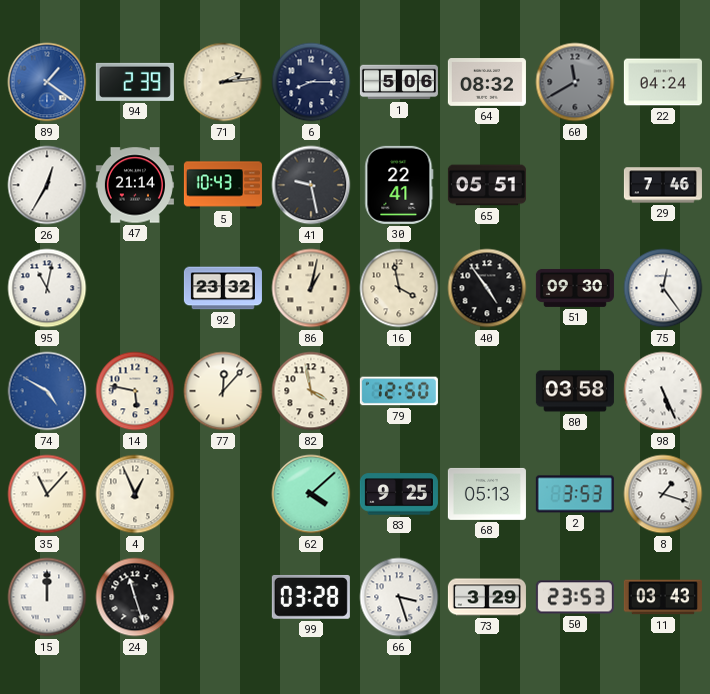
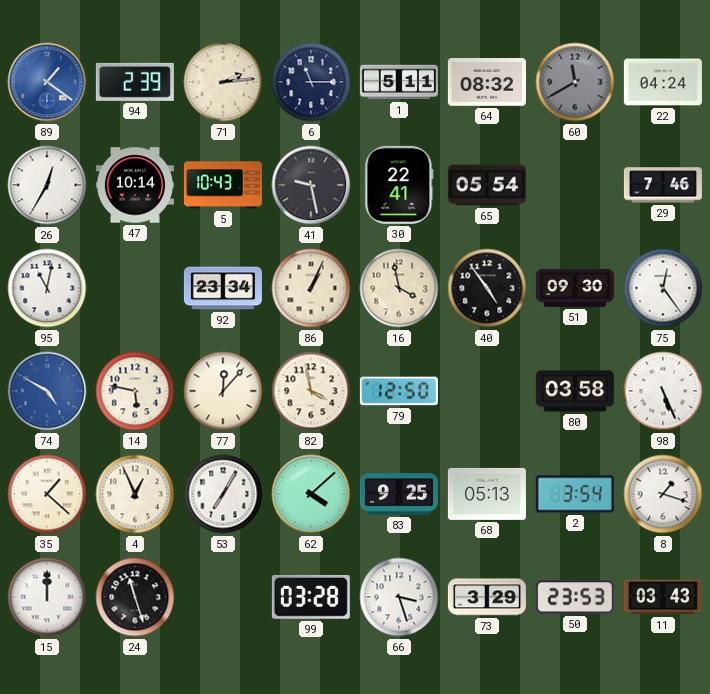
6: 8:15 -> 11:15 (311, 82)
1: 5:06 -> 5:11 (399, 82)
47: 21:14 -> 10:14 (135, 185)
65: 05:51 -> 05:54 (487, 185)
92: 23:32 -> 23:34 (223, 288)
86: 1:02 -> 1:04 (311, 288)
35: 11:07 -> 1:22 (47, 494)
53: none -> 7:05 (223, 494)
2: 3:53 -> 3:54 (575, 494)
